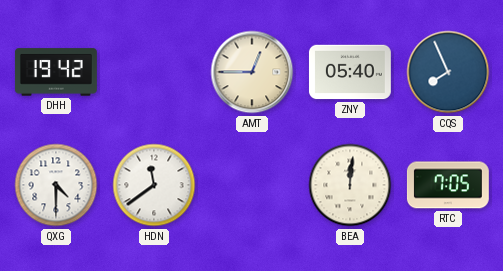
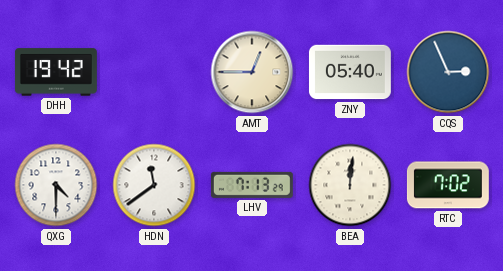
CQS: 7:56 -> 2:56 (448, 72)
LHV: none -> 7:13 (252, 185)
RTC: 7:05 -> 7:02 (448, 185)
